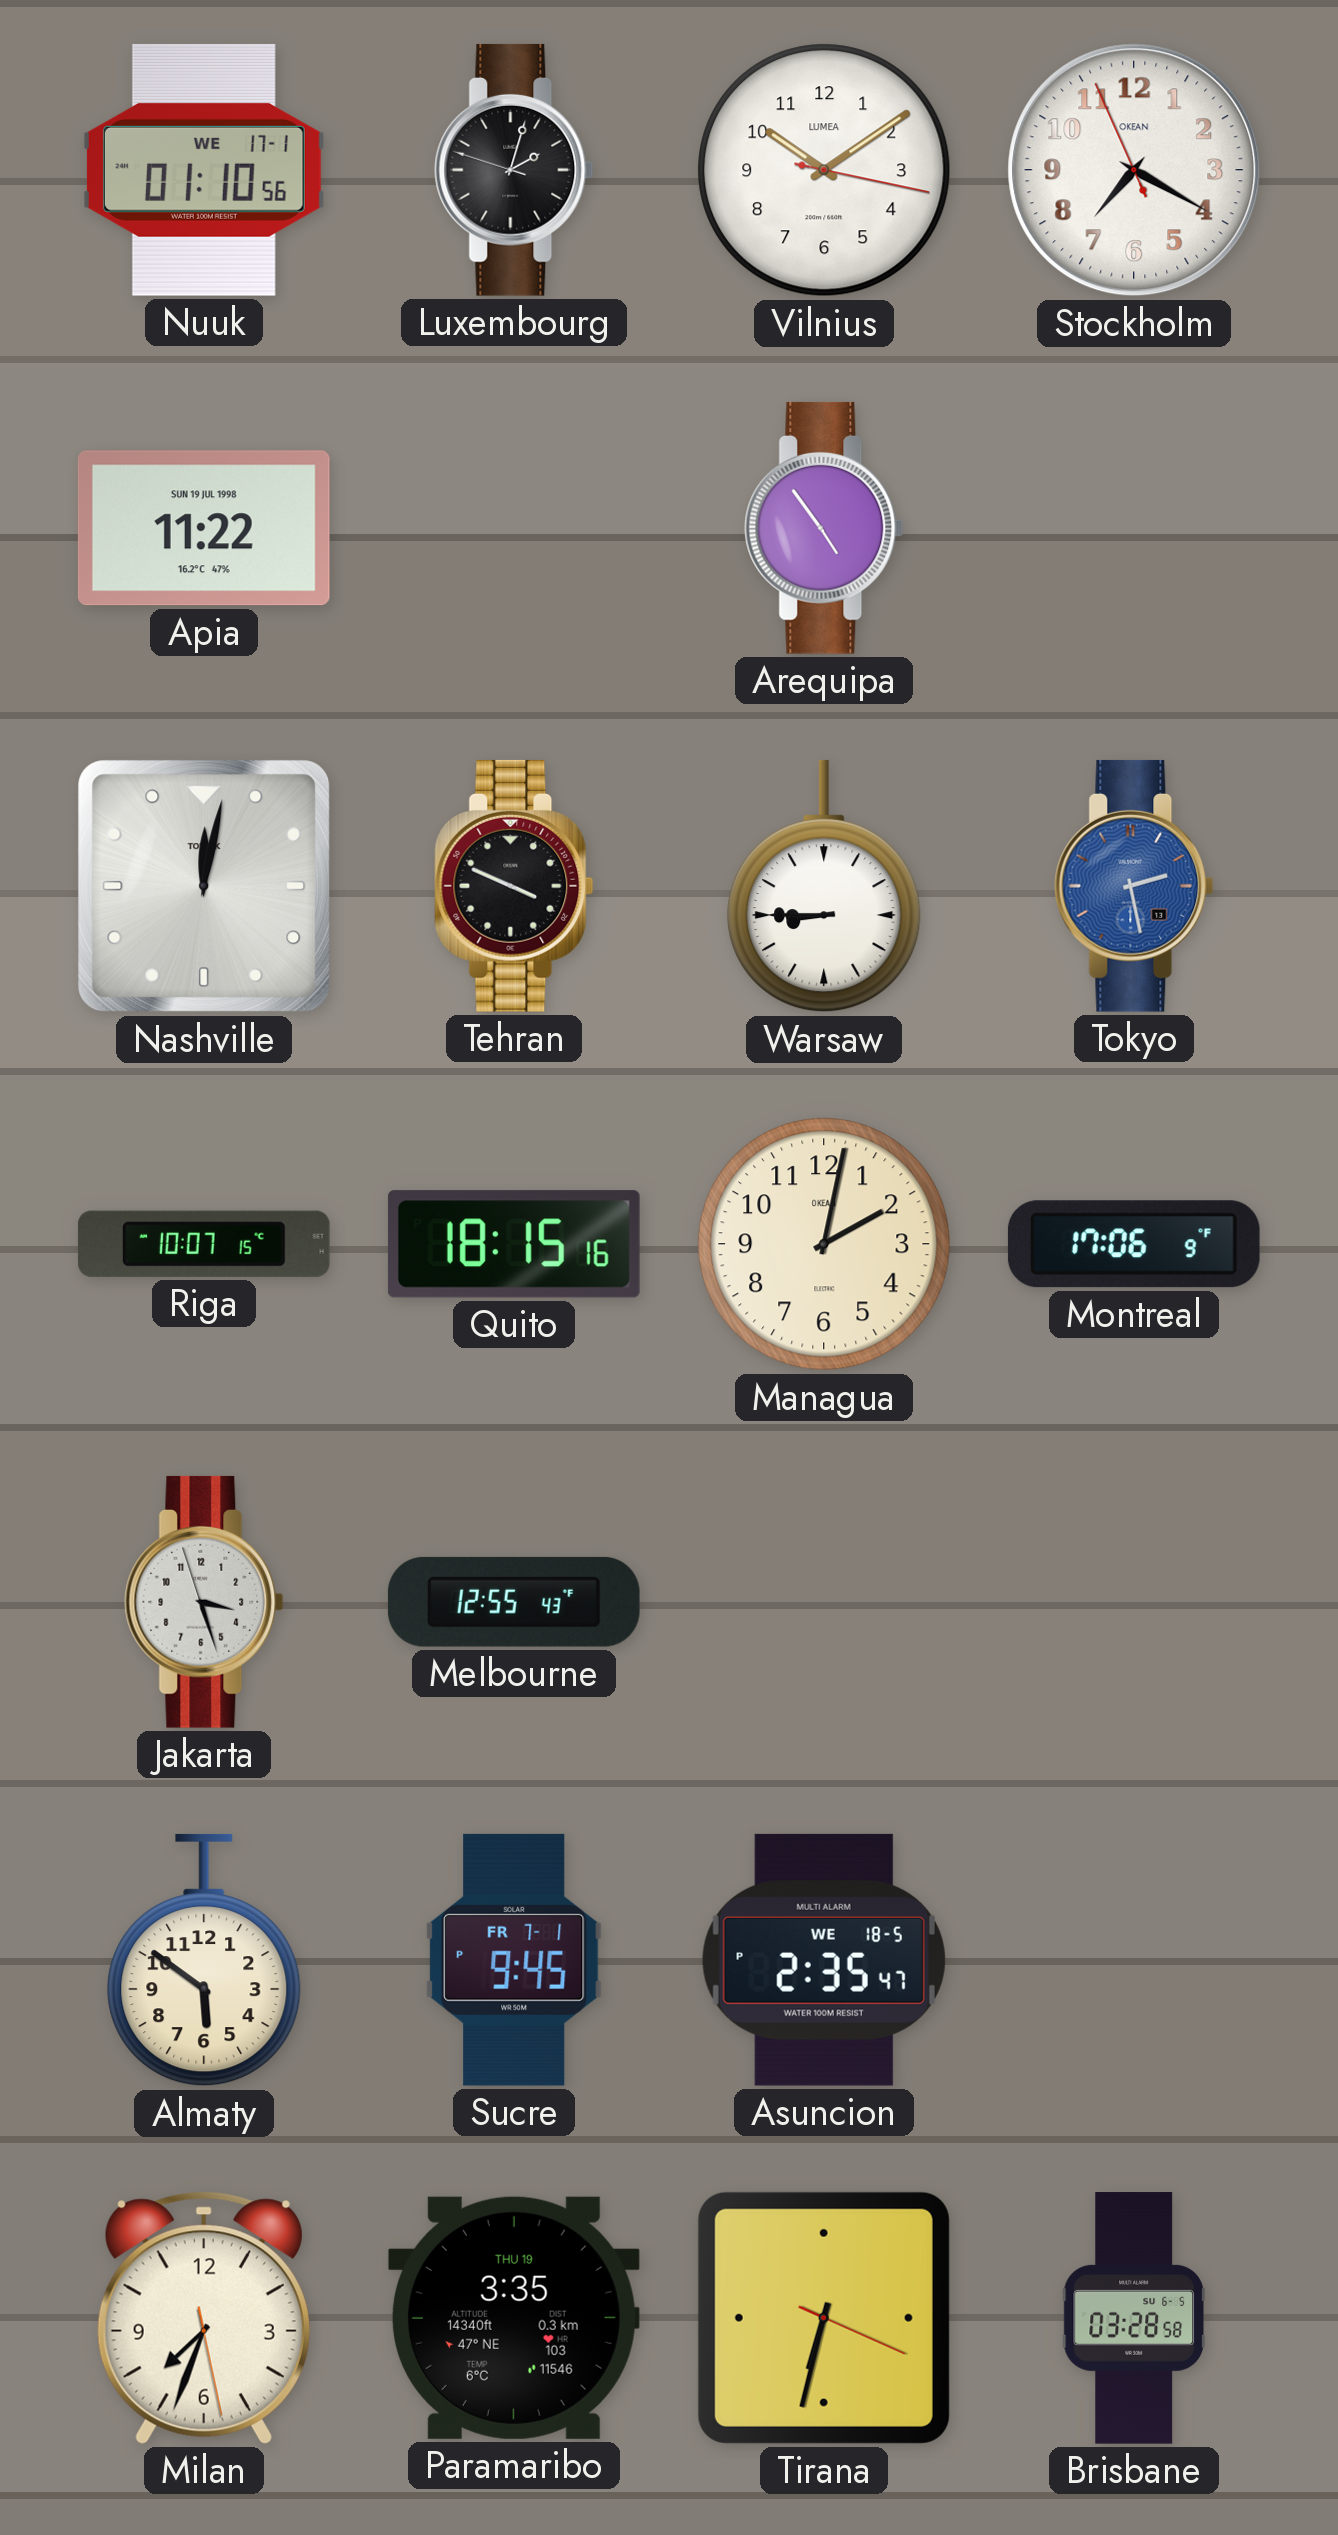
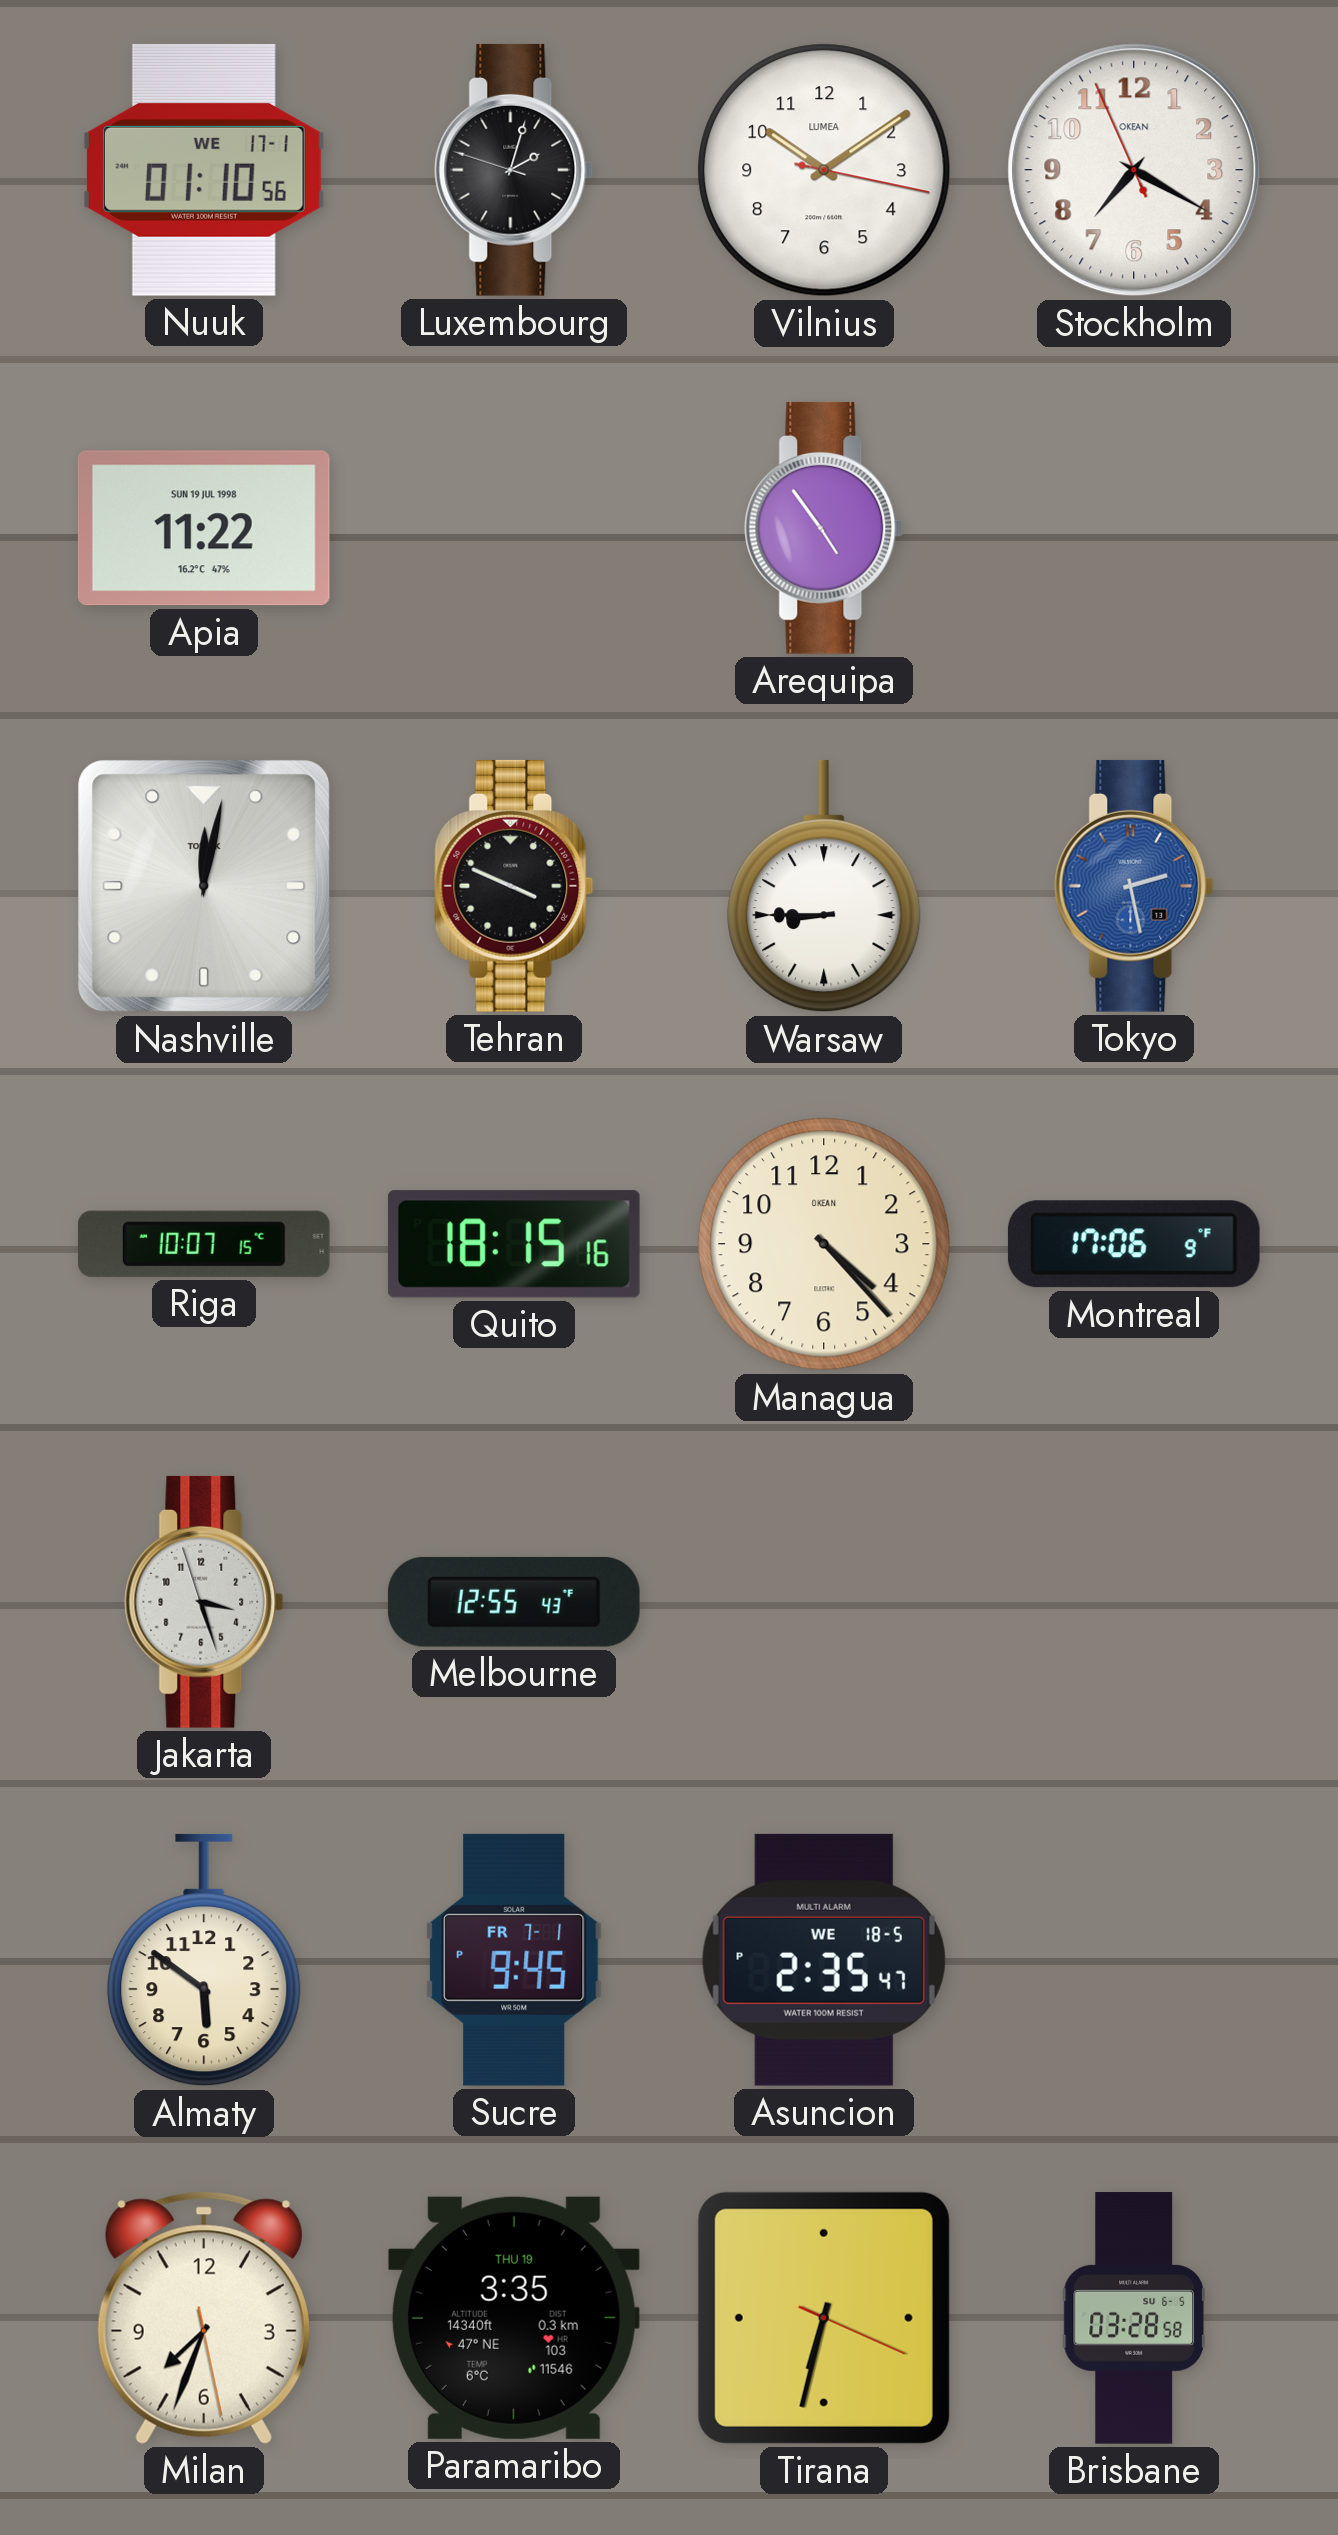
Managua: 2:02 -> 4:23 (824, 1244)
